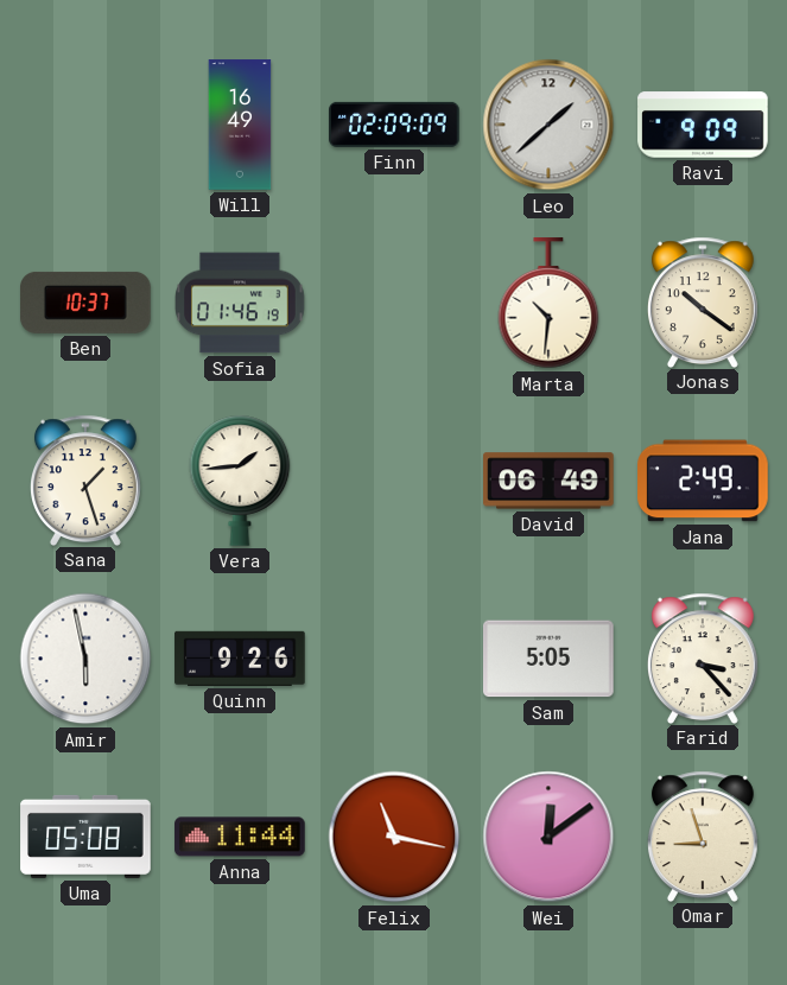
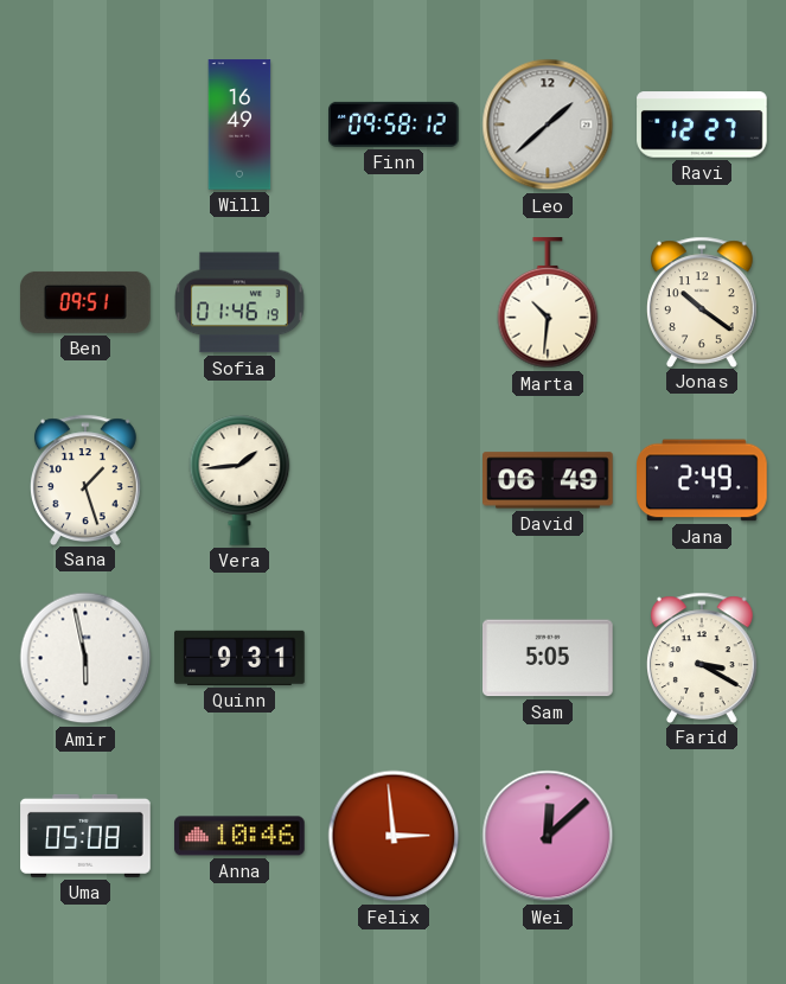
Finn: 02:09 -> 09:58 (394, 124)
Ravi: 9:09 -> 12:27 (702, 124)
Ben: 10:37 -> 09:51 (85, 302)
Quinn: 9:26 -> 9:31 (239, 658)
Farid: 3:23 -> 3:20 (702, 657)
Anna: 11:44 -> 10:46 (239, 836)
Felix: 11:17 -> 2:59 (394, 836)
Wei: 12:09 -> 12:08 (548, 836)
Omar: 8:57 -> none (703, 835)
